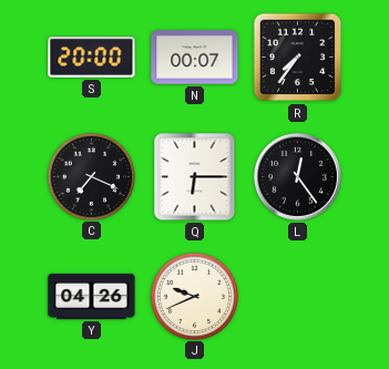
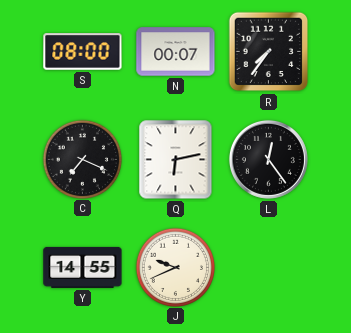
S: 20:00 -> 08:00 (83, 52)
Q: 6:15 -> 6:13 (176, 160)
Y: 04:26 -> 14:55 (83, 267)
